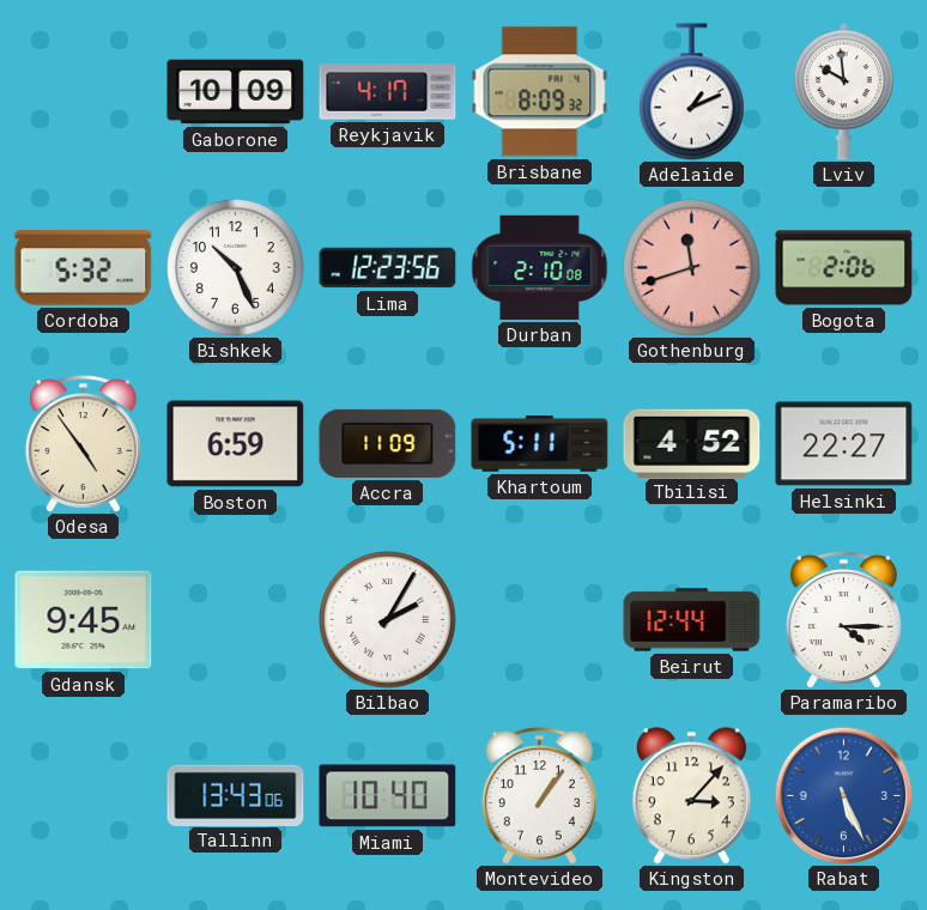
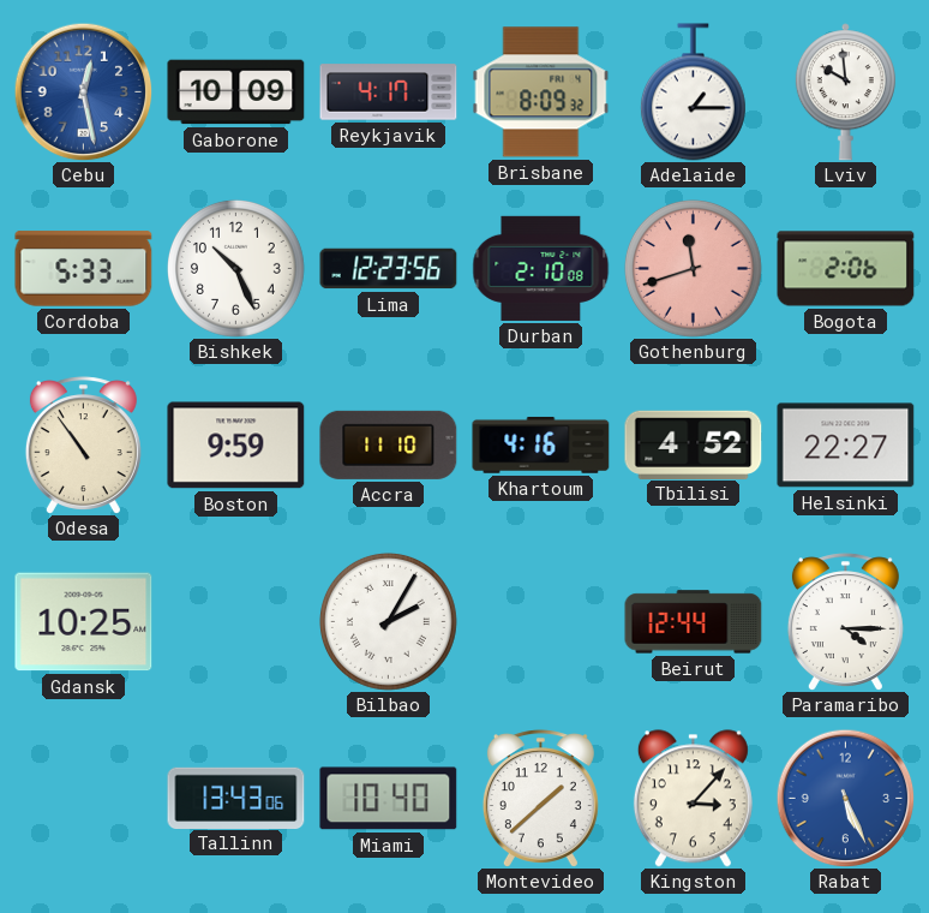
Cebu: none -> 12:28 (83, 91)
Adelaide: 1:11 -> 1:15 (693, 93)
Cordoba: 5:32 -> 5:33 (84, 269)
Odesa: 4:54 -> 10:54 (83, 446)
Boston: 6:59 -> 9:59 (236, 446)
Accra: 11:09 -> 11:10 (389, 444)
Khartoum: 5:11 -> 4:16 (541, 444)
Gdansk: 9:45 -> 10:25 (84, 622)
Montevideo: 1:06 -> 1:38 (540, 799)
